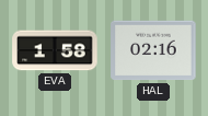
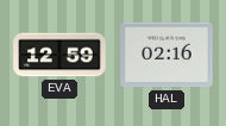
EVA: 1:58 -> 12:59 (59, 55)
